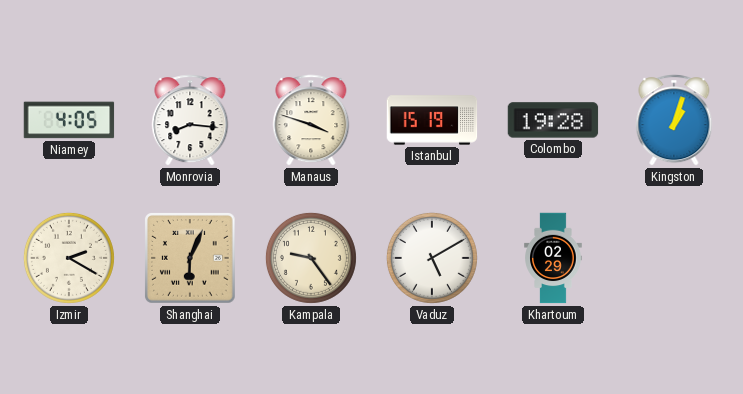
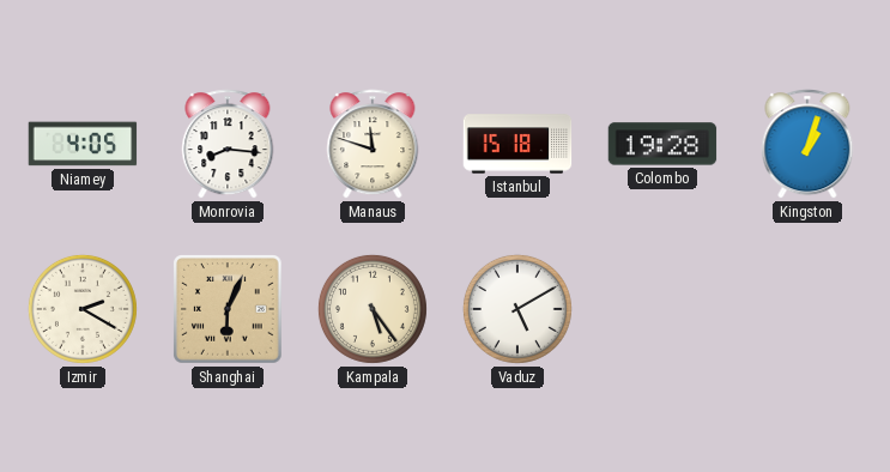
Manaus: 3:48 -> 11:48 (373, 144)
Istanbul: 15:19 -> 15:18 (517, 144)
Kampala: 9:24 -> 5:24 (373, 309)
Khartoum: 02:29 -> none (553, 258)
